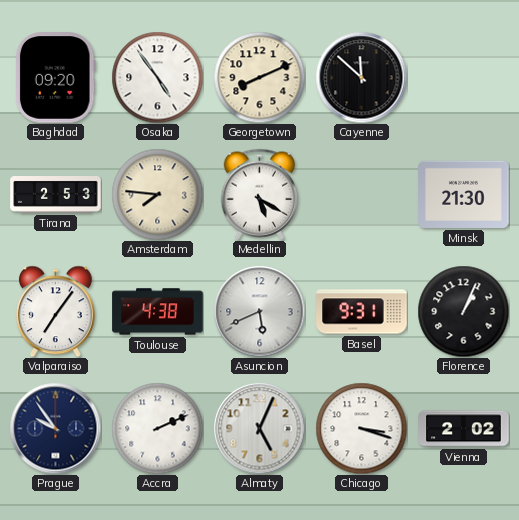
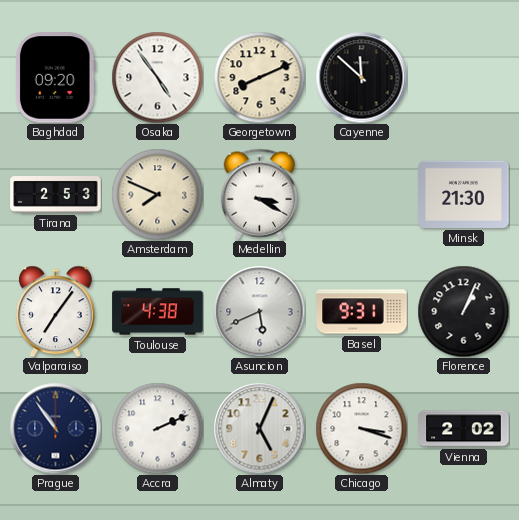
Amsterdam: 7:46 -> 7:49 (157, 194)
Medellin: 5:20 -> 3:20 (260, 194)
Prague: 9:54 -> 10:54 (55, 428)
